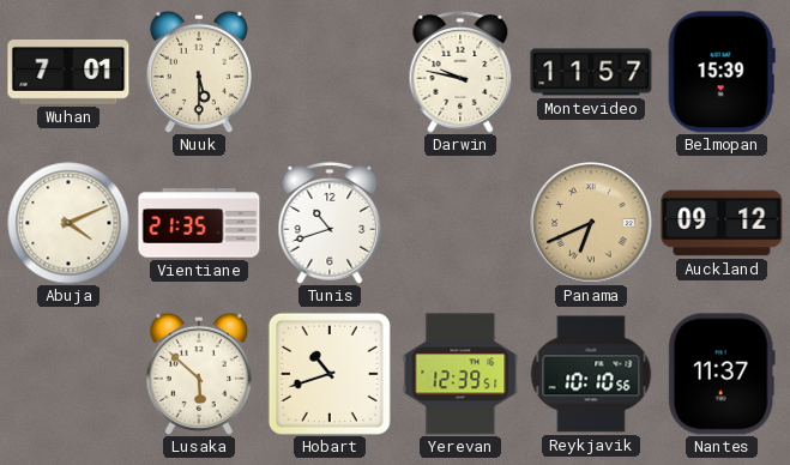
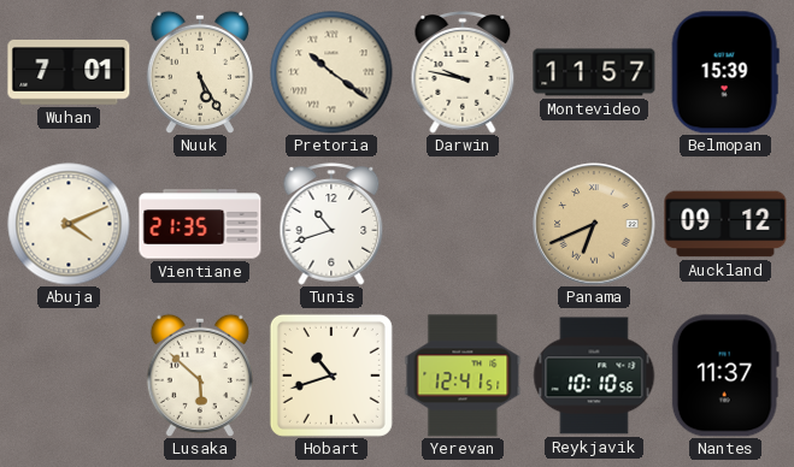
Nuuk: 5:30 -> 5:25 (200, 72)
Pretoria: none -> 10:21 (331, 72)
Yerevan: 12:39 -> 12:41 (463, 376)
